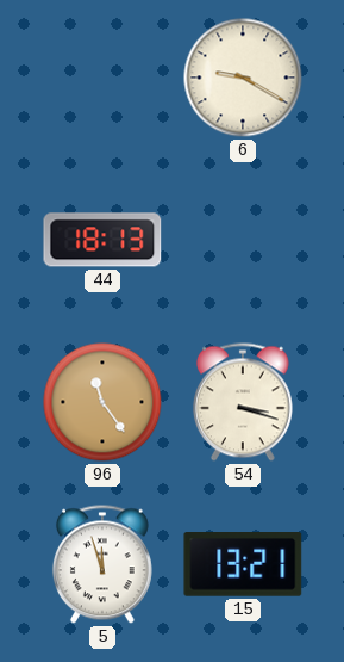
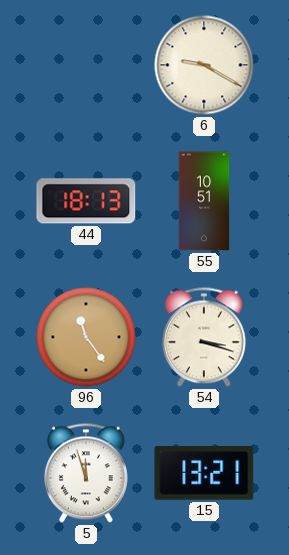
55: none -> 10:51 (204, 201)
